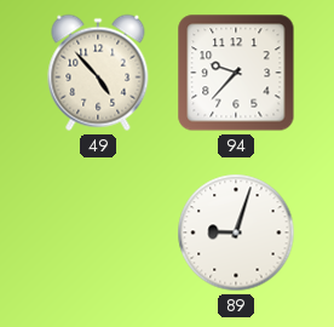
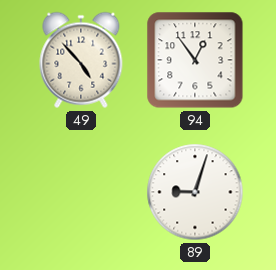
94: 9:37 -> 12:54 (195, 60)
